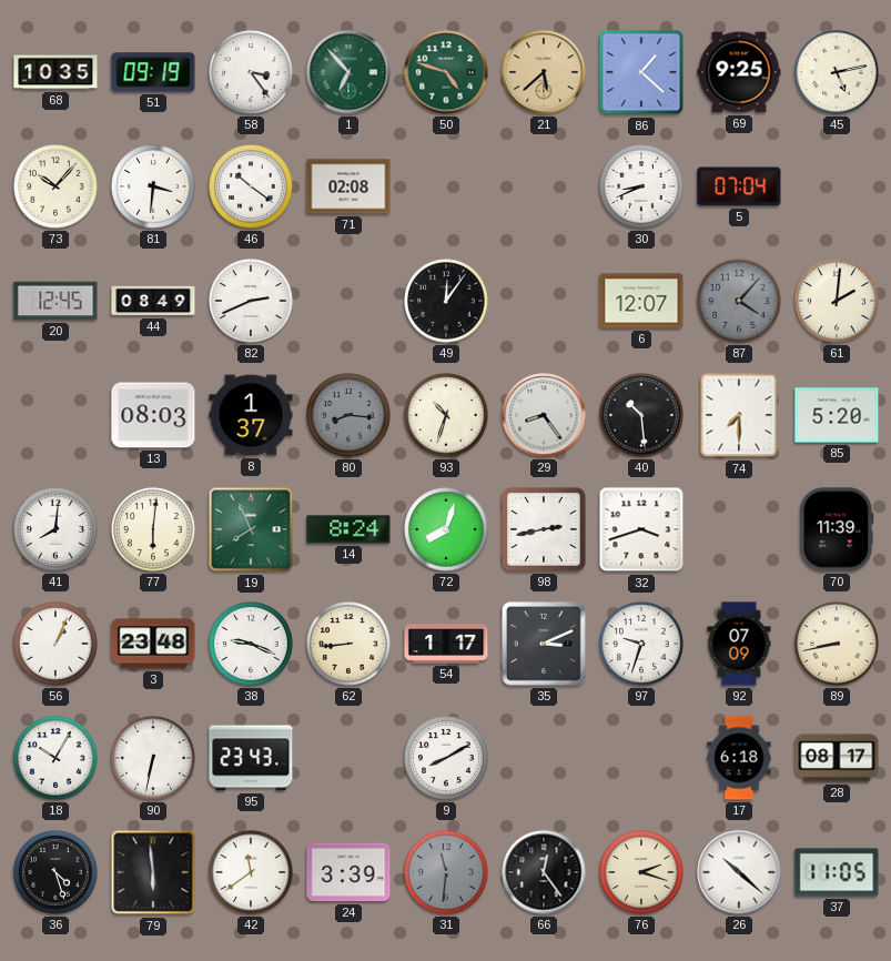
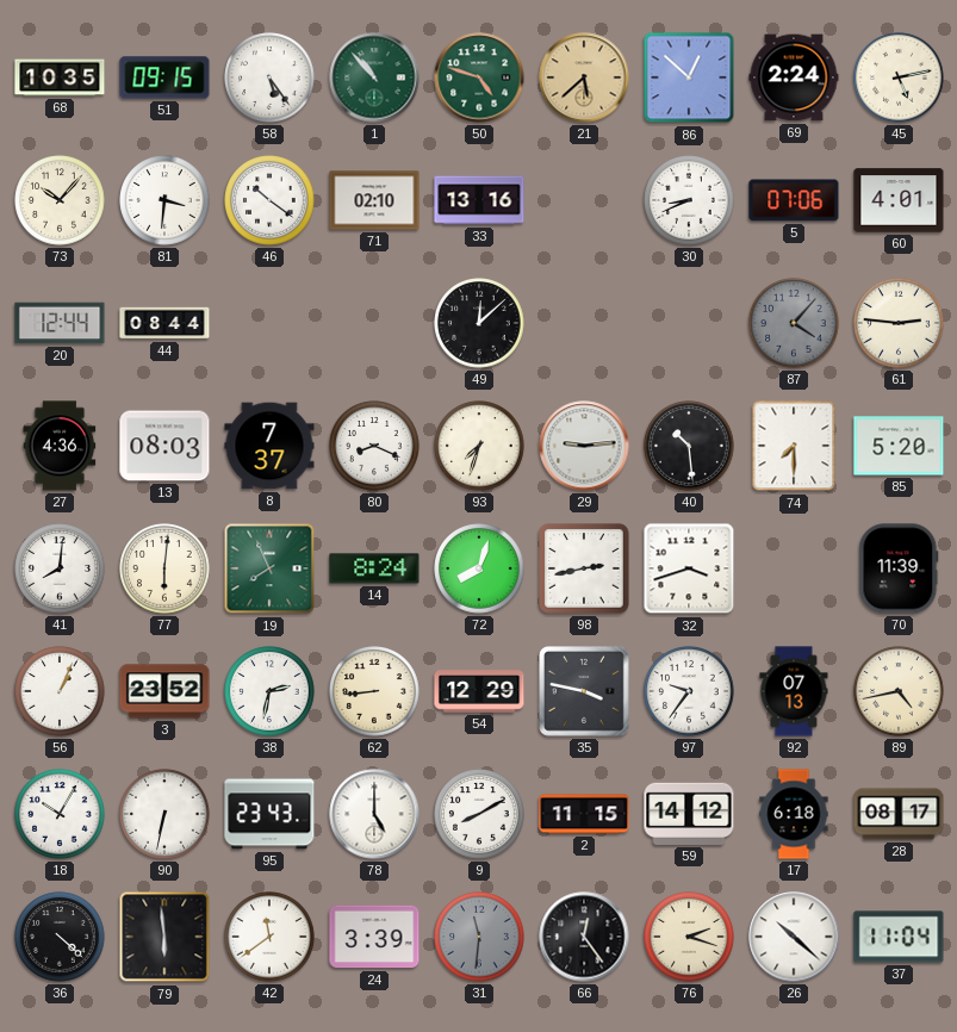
51: 09:19 -> 09:15 (164, 77)
58: 3:24 -> 5:24 (269, 77)
1: 6:53 -> 10:53 (374, 77)
86: 1:22 -> 12:52 (689, 77)
69: 9:25 -> 2:24 (794, 77)
71: 02:08 -> 02:10 (374, 200)
33: none -> 13:16 (479, 200)
5: 07:04 -> 07:06 (794, 200)
60: none -> 4:01 (899, 200)
20: 12:45 -> 12:44 (60, 323)
44: 08:49 -> 08:44 (164, 323)
82: 2:41 -> none (251, 301)
49: 12:06 -> 12:08 (479, 323)
6: 12:07 -> none (641, 301)
61: 2:01 -> 2:46 (899, 323)
27: none -> 4:36 (60, 446)
8: 1:37 -> 7:37 (269, 446)
80: 8:16 -> 8:19 (374, 446)
80 dial: grey -> white (374, 446)
93: 10:33 -> 7:33 (479, 446)
29: 8:24 -> 9:14 (584, 446)
3: 23:48 -> 23:52 (164, 691)
38: 9:19 -> 2:32 (269, 691)
54: 1:17 -> 12:29 (479, 691)
35: 3:11 -> 3:47 (585, 692)
97: 9:33 -> 9:36 (689, 691)
92: 07:09 -> 07:13 (794, 691)
89: 8:43 -> 4:43 (899, 691)
78: none -> 5:00 (374, 814)
2: none -> 11:15 (584, 814)
59: none -> 14:12 (689, 814)
36: 4:27 -> 4:22 (60, 937)
37: 11:05 -> 11:04 (899, 937)
